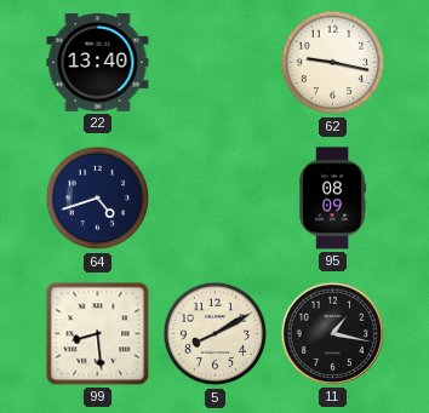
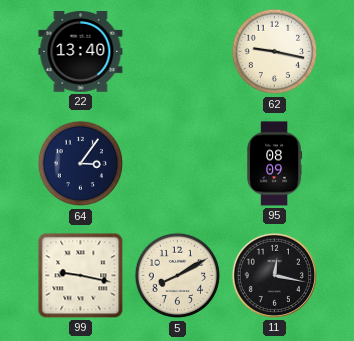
64: 4:42 -> 3:06 (81, 164)
99: 8:29 -> 9:17 (81, 276)
11: 1:17 -> 12:17 (274, 275)
